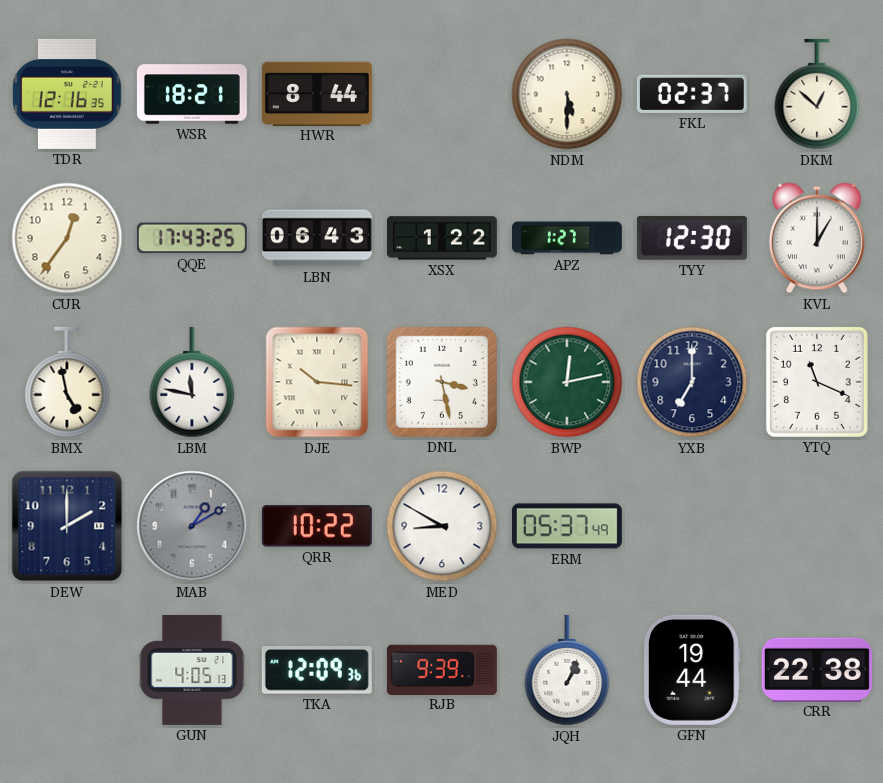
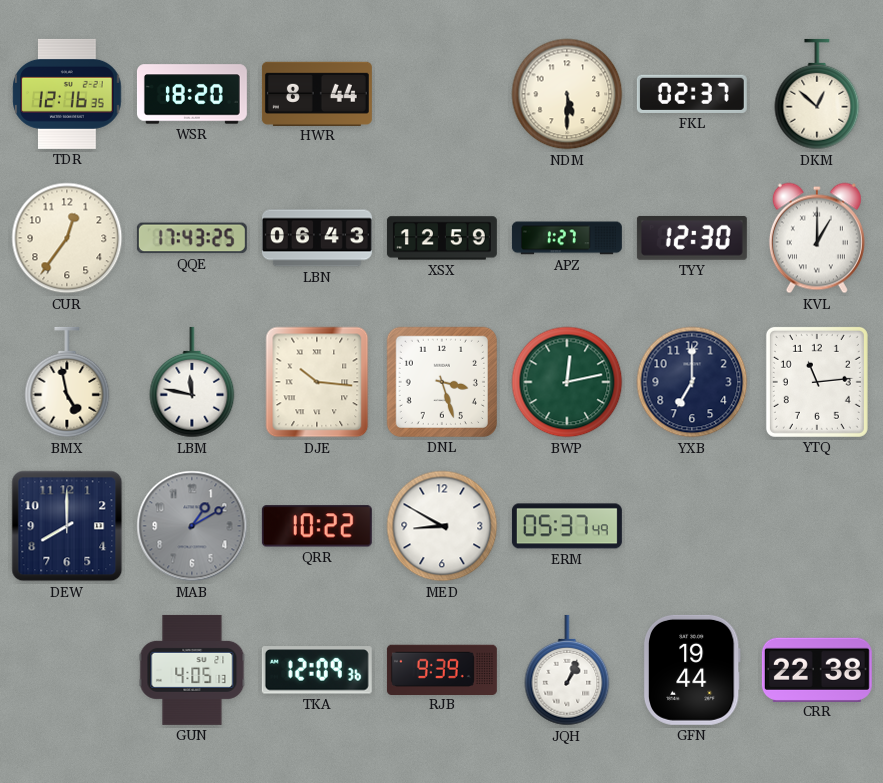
WSR: 18:21 -> 18:20 (192, 94)
XSX: 1:22 -> 12:59 (442, 238)
DNL: 3:28 -> 3:27 (442, 382)
YTQ: 11:19 -> 11:14 (817, 382)
DEW: 2:00 -> 8:00 (67, 526)
